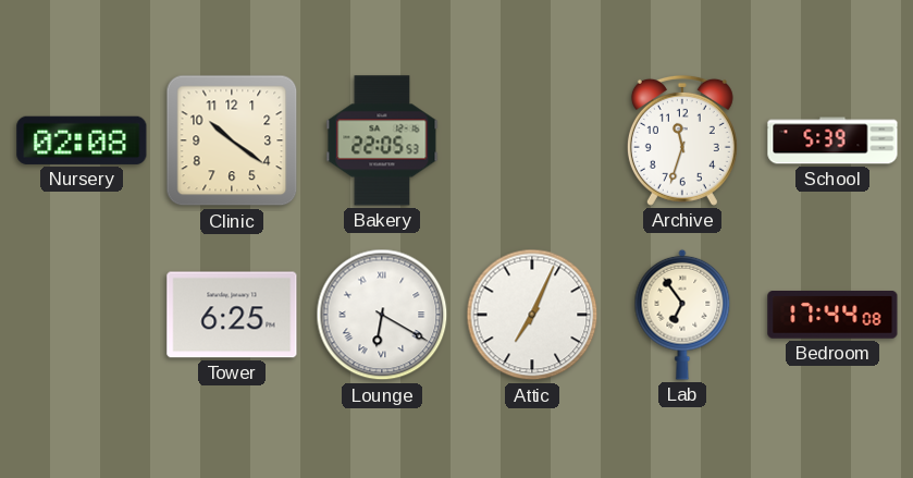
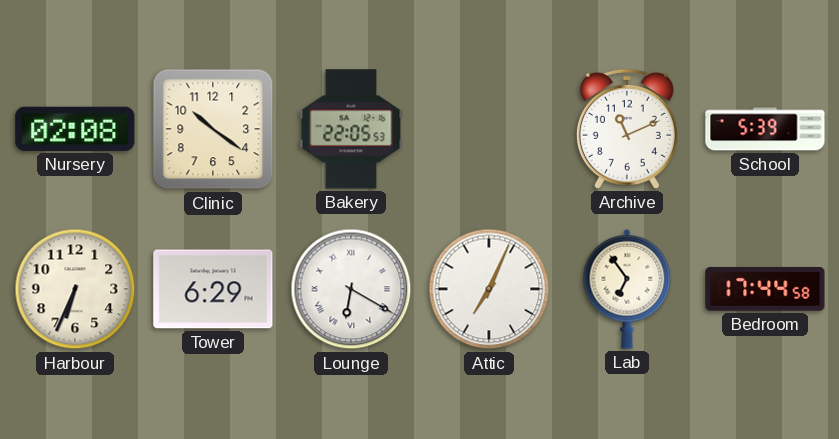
Archive: 11:33 -> 11:11 (627, 129)
Harbour: none -> 6:34 (75, 289)
Tower: 6:25 -> 6:29 (213, 289)
Bedroom: 17:44:08 -> 17:44:58 (765, 289)
